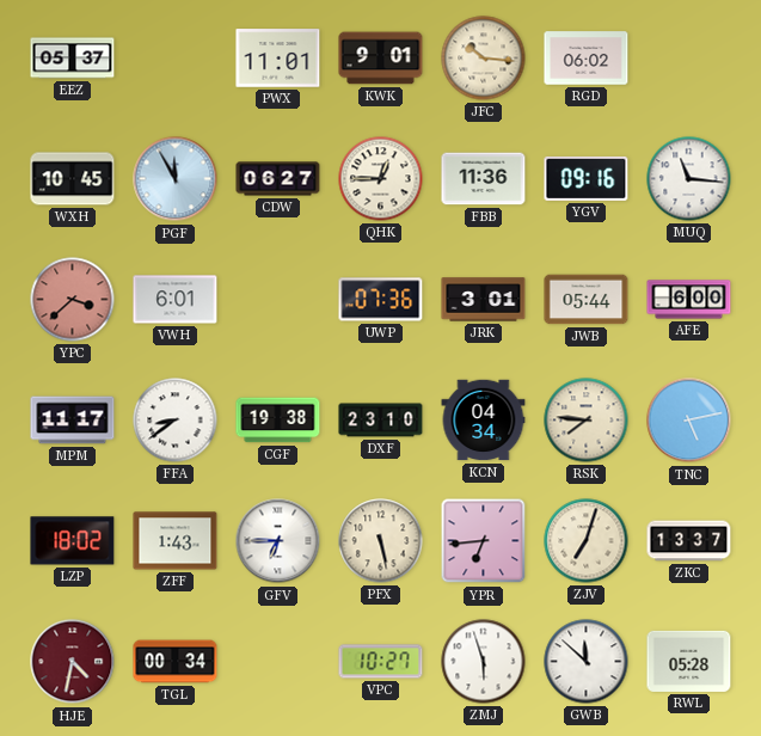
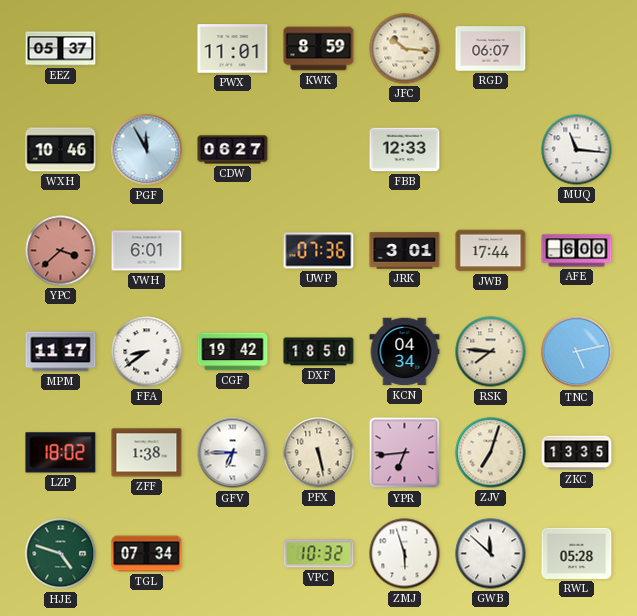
KWK: 9:01 -> 8:59 (319, 49)
RGD: 06:02 -> 06:07 (491, 49)
WXH: 10:45 -> 10:46 (61, 150)
QHK: 12:45 -> none (381, 179)
FBB: 11:36 -> 12:33 (405, 150)
YGV: 09:16 -> none (587, 178)
JWB: 05:44 -> 17:44 (491, 251)
CGF: 19:38 -> 19:42 (233, 352)
DXF: 23:10 -> 18:50 (319, 352)
ZFF: 1:43 -> 1:38 (147, 453)
ZKC: 13:37 -> 13:35 (577, 453)
HJE: 4:32 -> 4:48 (61, 554)
HJE dial: burgundy -> green (61, 554)
TGL: 00:34 -> 07:34 (147, 554)
VPC: 10:27 -> 10:32 (319, 554)
